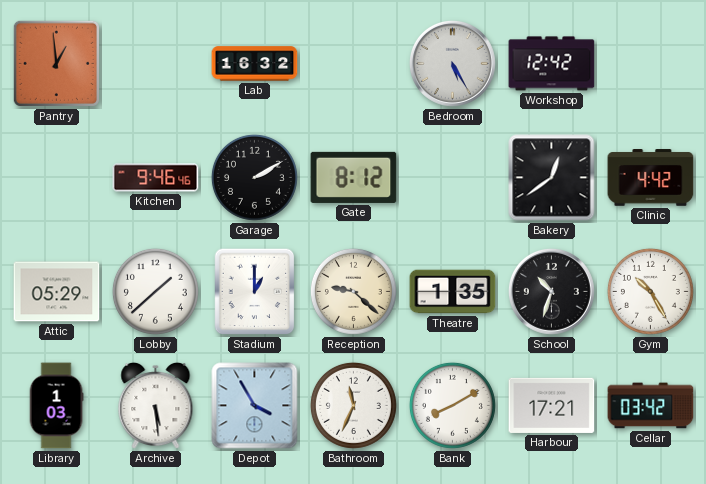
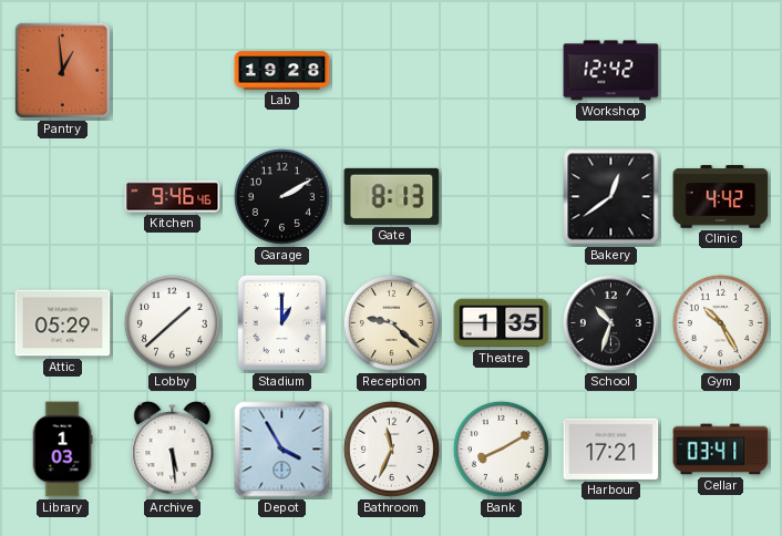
Lab: 16:32 -> 19:28 (282, 71)
Bedroom: 5:25 -> none (452, 63)
Gate: 8:12 -> 8:13 (392, 196)
Cellar: 03:42 -> 03:41 (721, 450)
